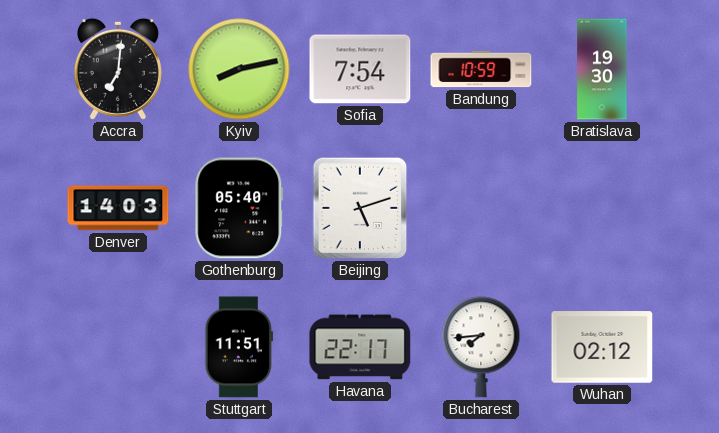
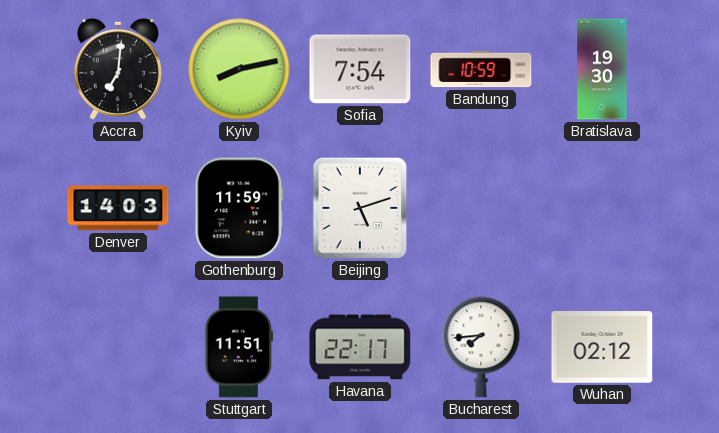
Gothenburg: 05:40 -> 11:59 (239, 208)
